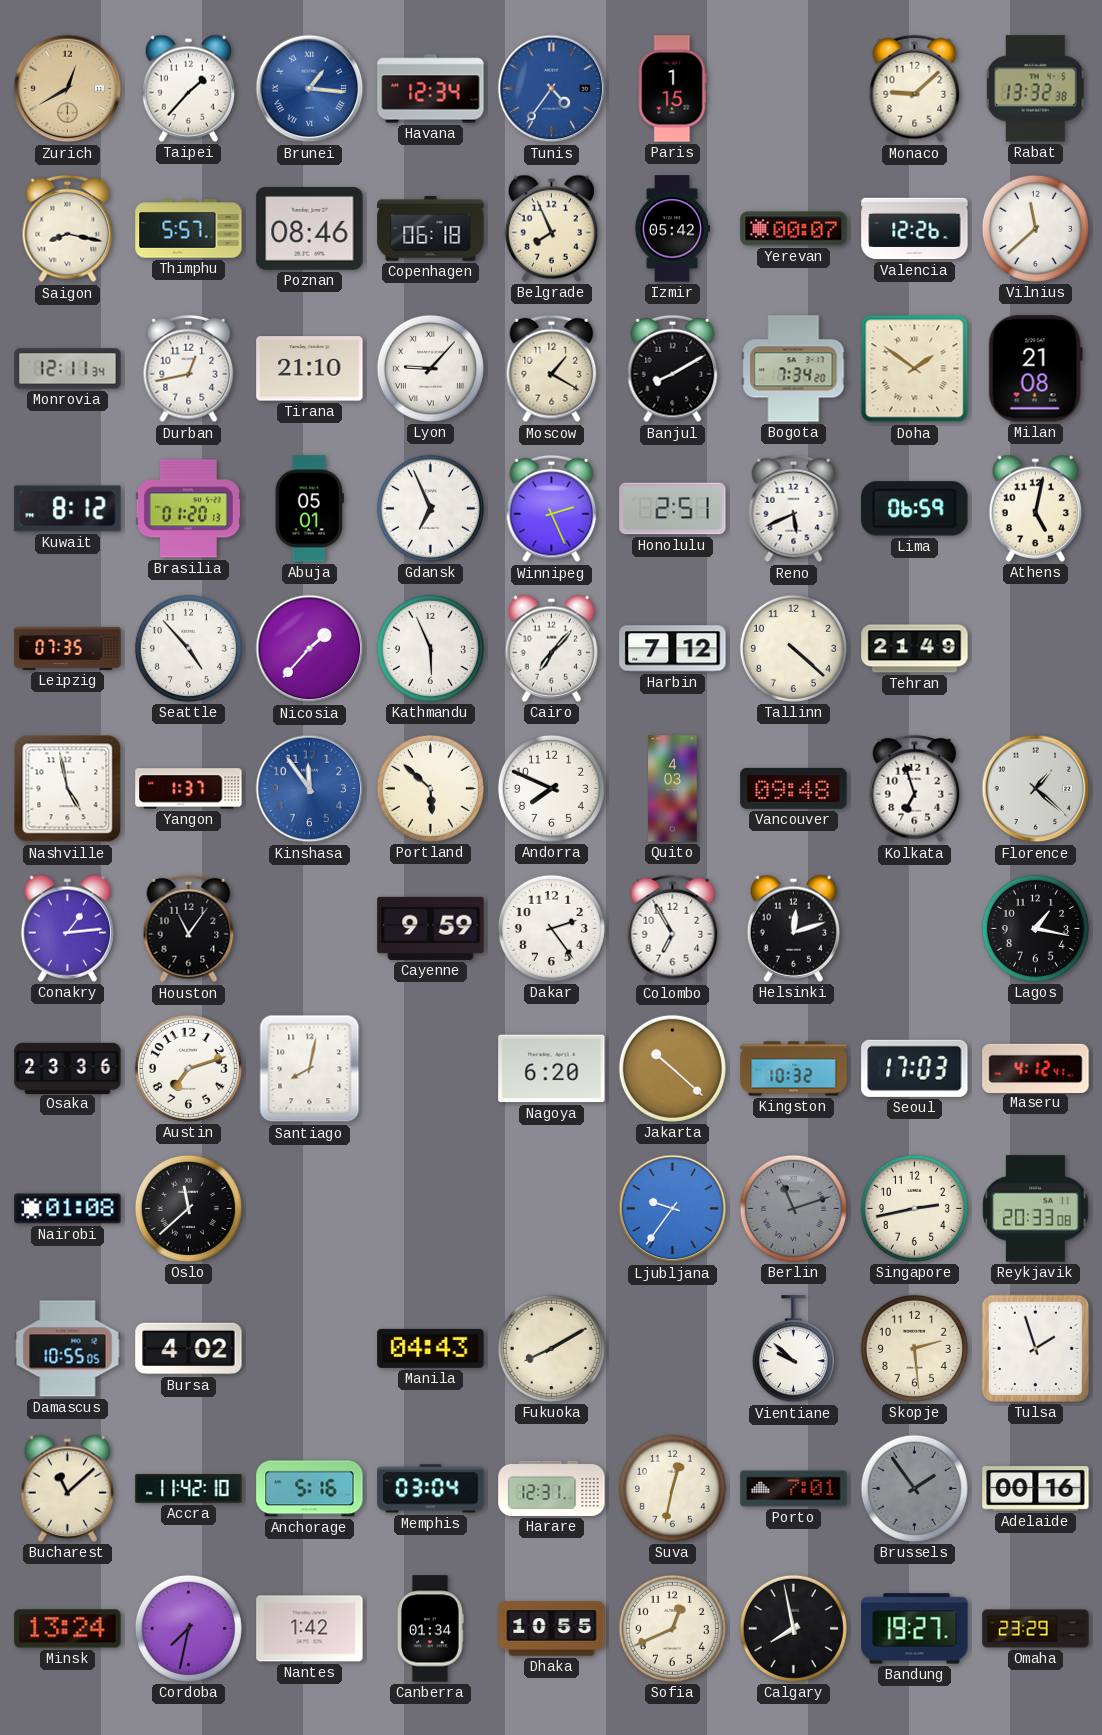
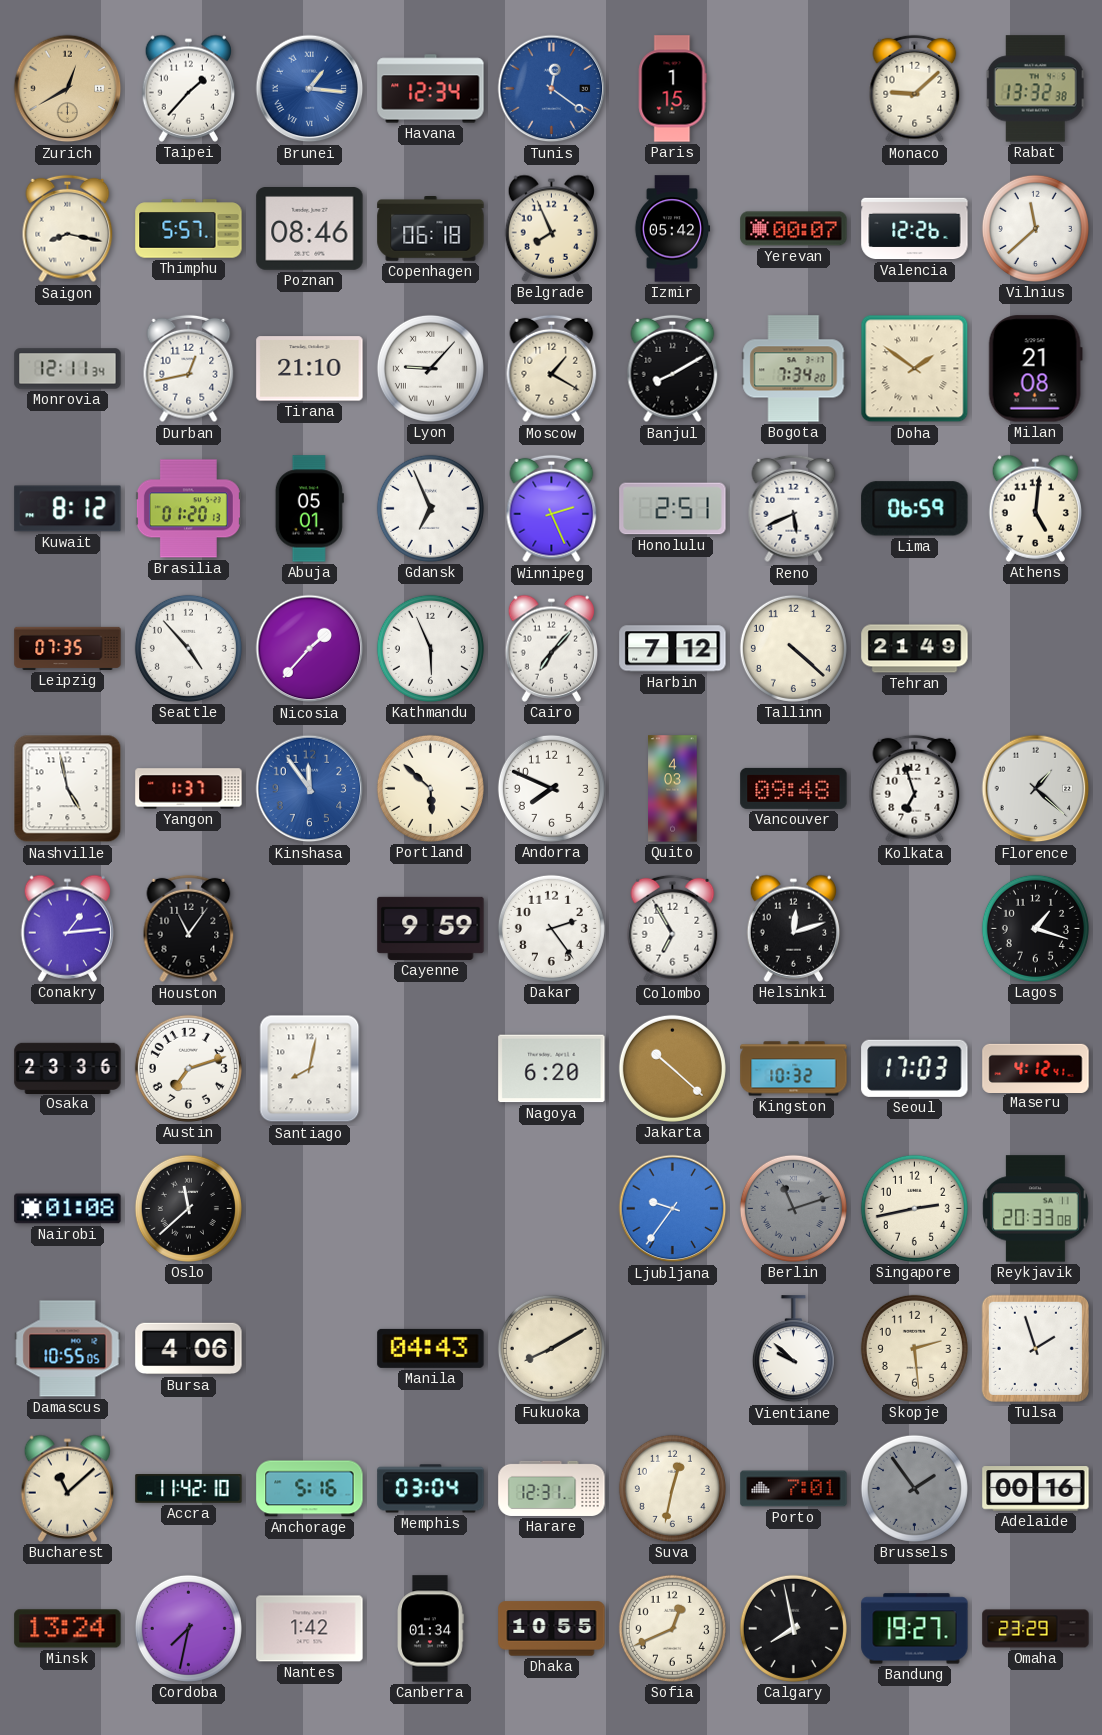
Tunis: 4:36 -> 12:21 (552, 89)
Athens: 5:02 -> 5:01 (1035, 508)
Lagos: 1:17 -> 1:18 (1035, 928)
Bursa: 4:02 -> 4:06 (189, 1349)
